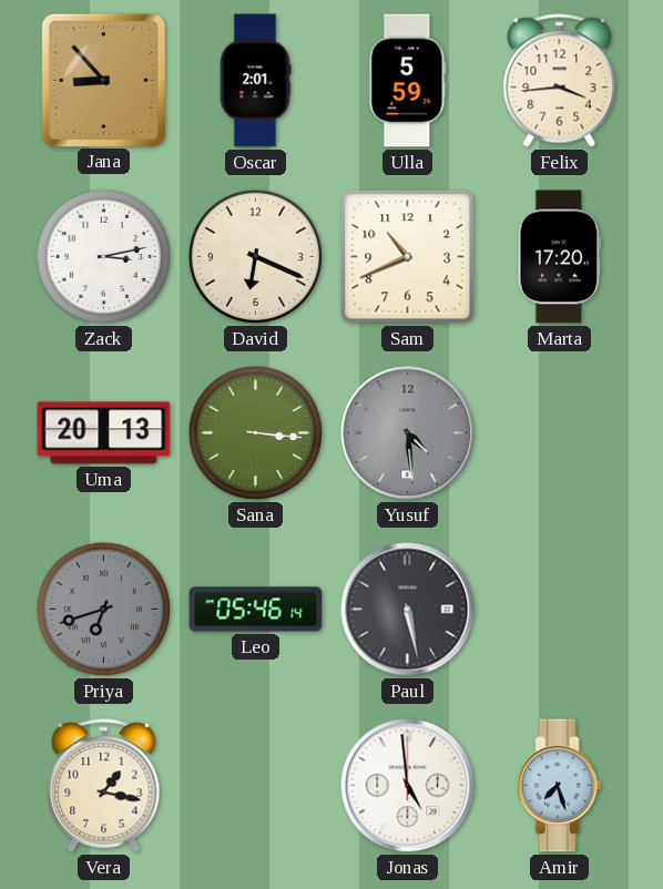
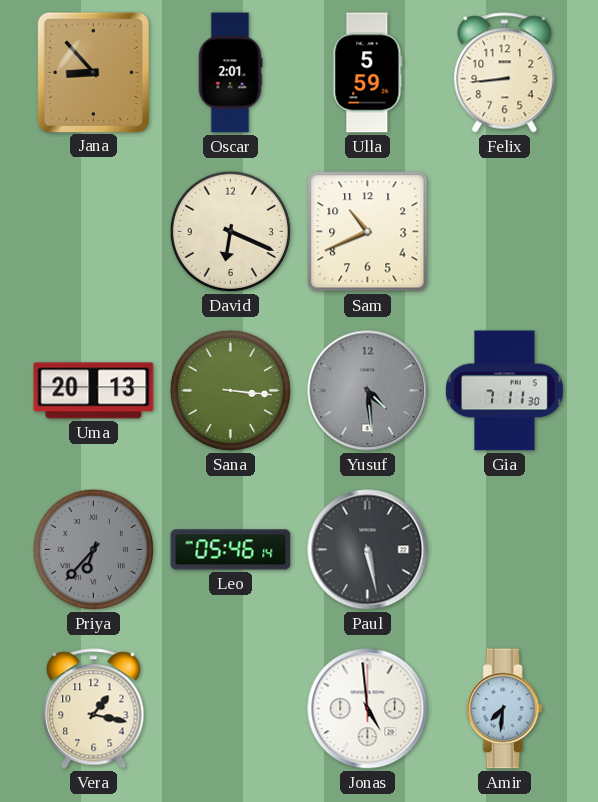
Felix: 3:44 -> 8:44 (505, 73)
Zack: 3:13 -> none (103, 256)
Marta: 17:20 -> none (560, 257)
Gia: none -> 7:11 (505, 391)
Priya: 6:42 -> 6:37 (93, 549)
Amir: 7:27 -> 7:31 (504, 709)
